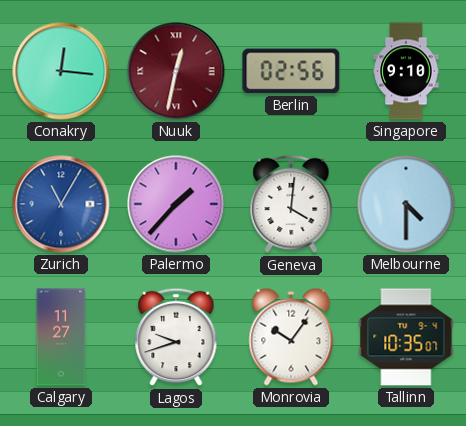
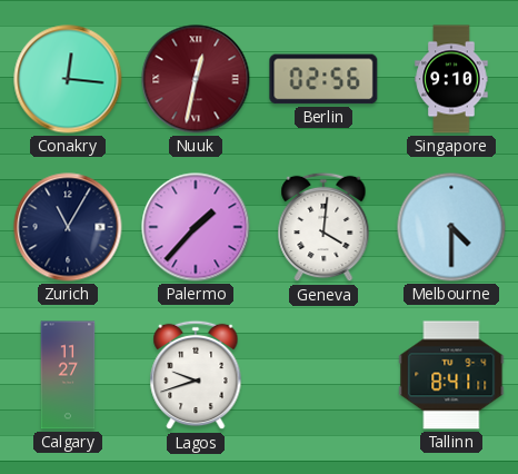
Zurich dial: blue -> navy (68, 227)
Monrovia: 10:06 -> none (291, 337)
Tallinn: 10:35 -> 8:41 (451, 375)
